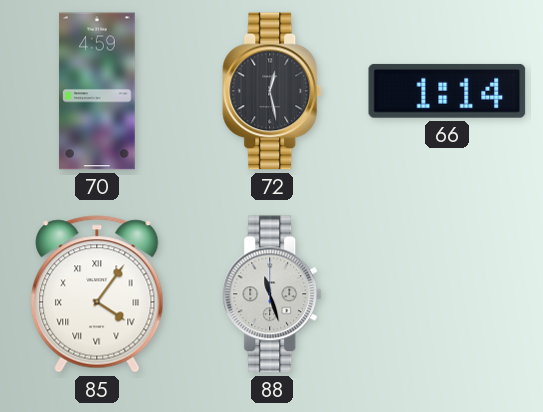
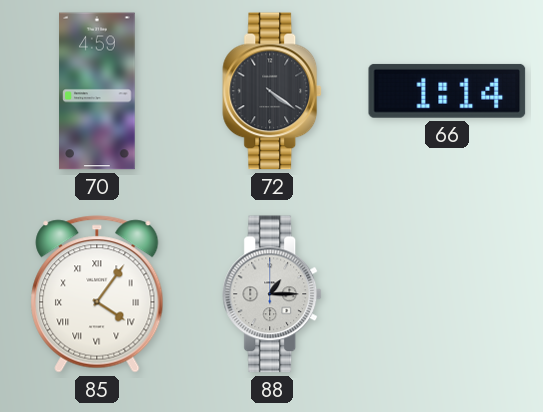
72: 12:28 -> 4:21 (273, 91)
88: 11:27 -> 1:15 (273, 294)
